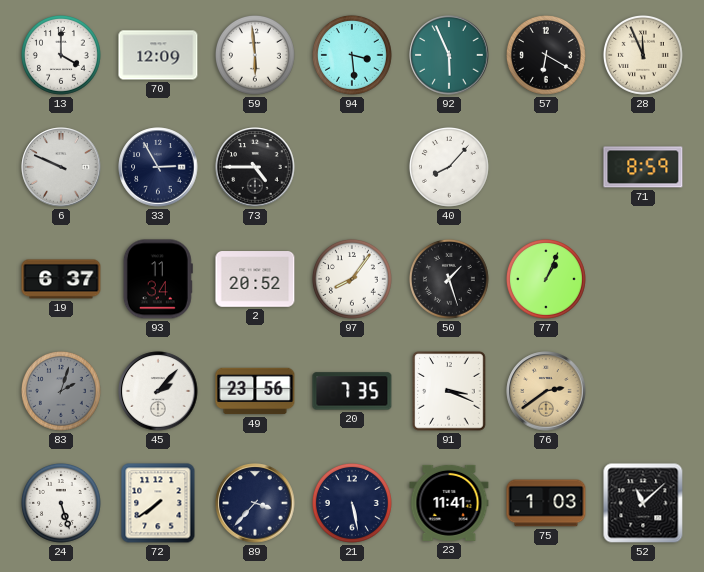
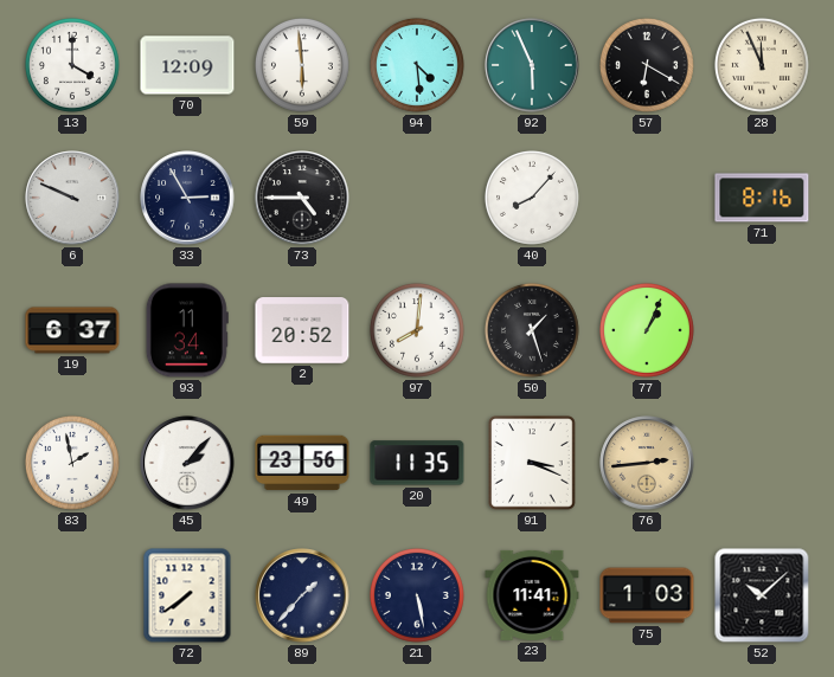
94: 3:29 -> 4:29 (417, 65)
71: 8:59 -> 8:16 (762, 198)
97: 8:06 -> 8:01 (417, 330)
83: 2:03 -> 1:58 (72, 463)
83 dial: grey -> white (72, 463)
20: 7:35 -> 11:35 (417, 463)
76: 2:39 -> 2:44 (647, 463)
24: 5:27 -> none (61, 503)
89: 3:37 -> 1:37 (302, 595)
52: 11:08 -> 10:08 (762, 595)
